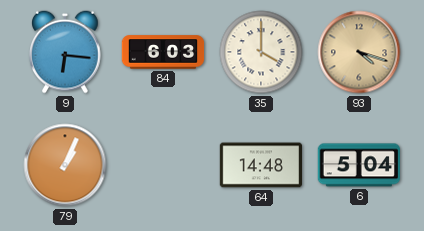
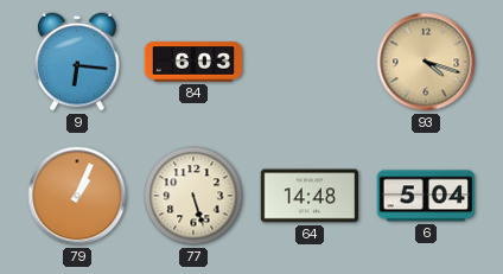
35: 4:00 -> none (261, 52)
77: none -> 5:27 (193, 196)
